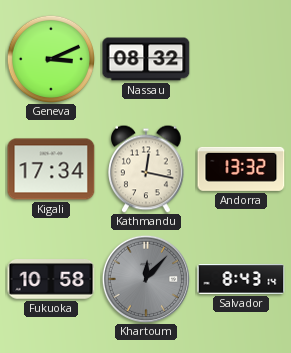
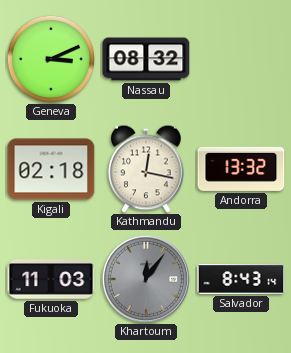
Kigali: 17:34 -> 02:18 (51, 169)
Fukuoka: 10:58 -> 11:03 (51, 280)
Khartoum: 12:07 -> 12:06 (146, 279)
